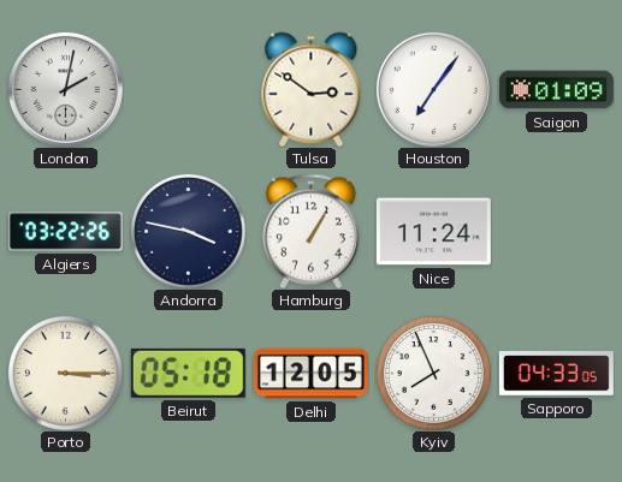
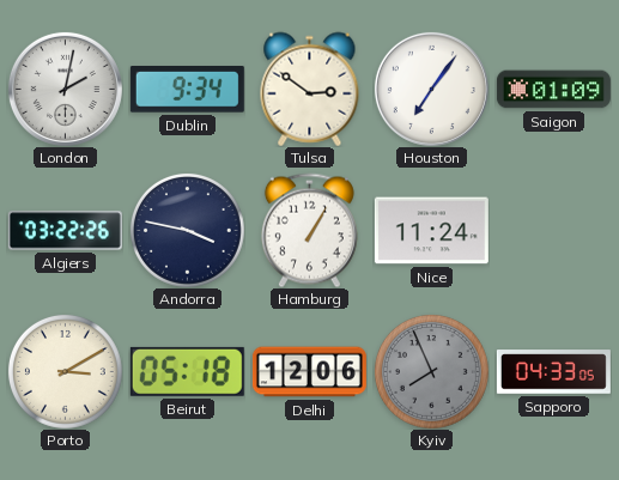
Dublin: none -> 9:34 (187, 90)
Porto: 3:15 -> 3:10 (65, 371)
Delhi: 12:05 -> 12:06 (309, 372)
Kyiv dial: white -> grey (431, 371)
